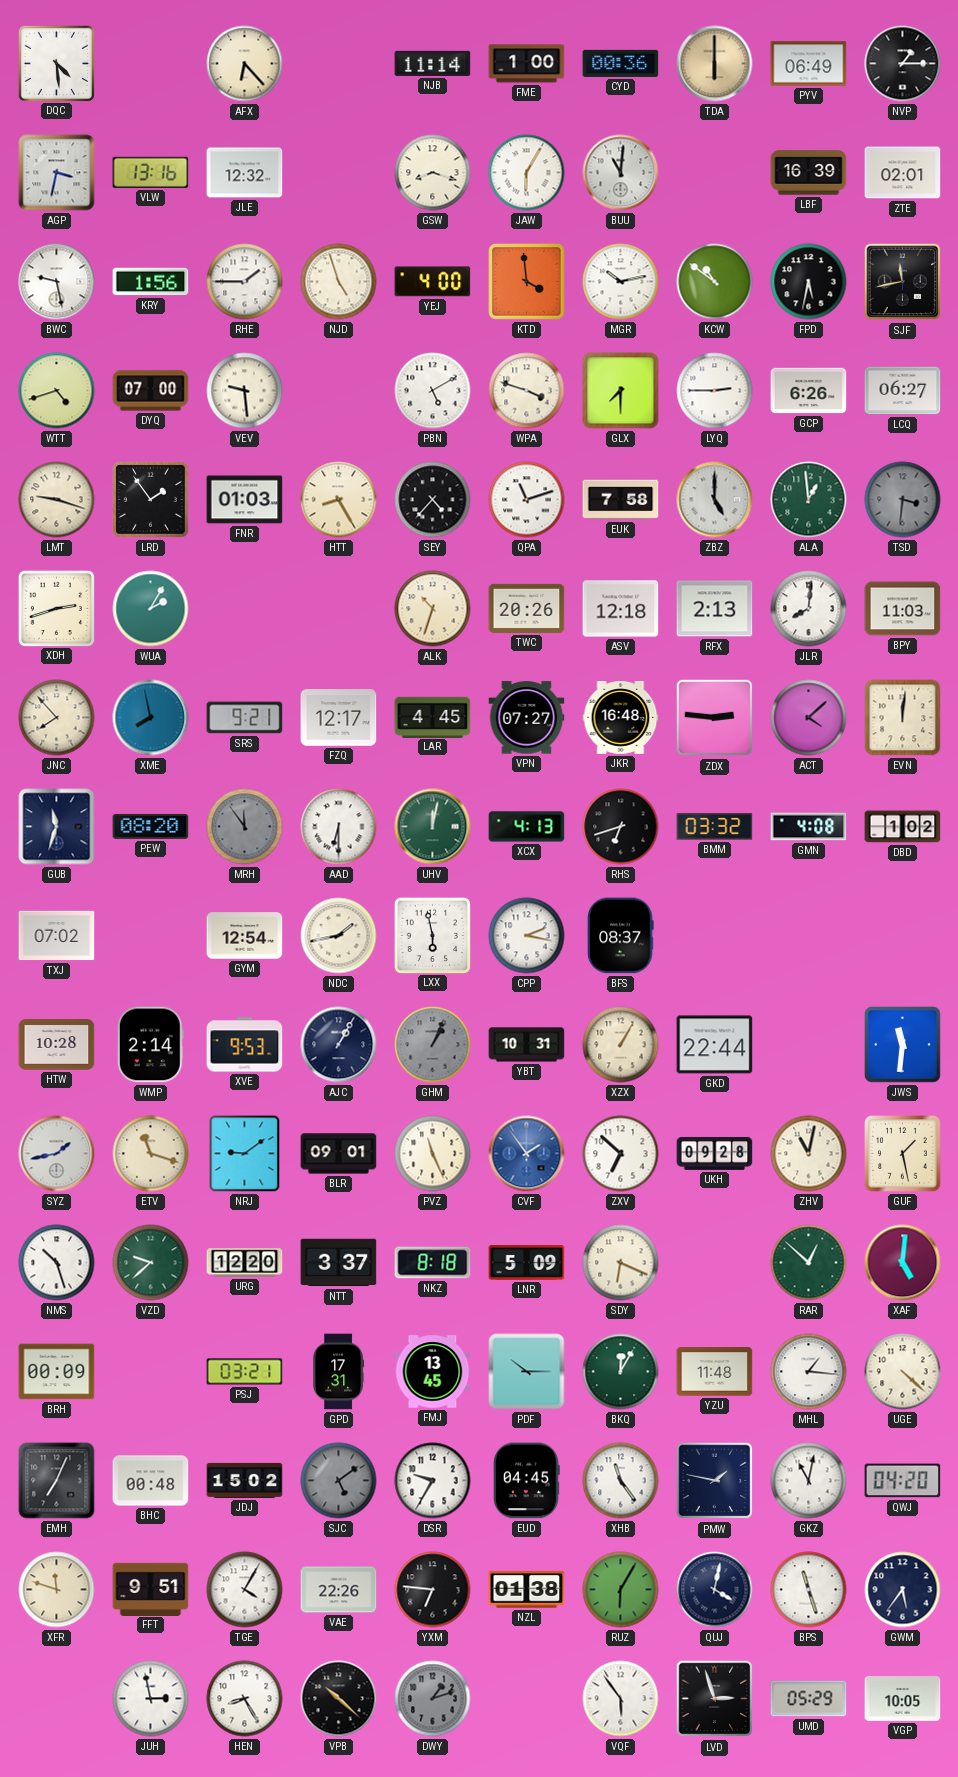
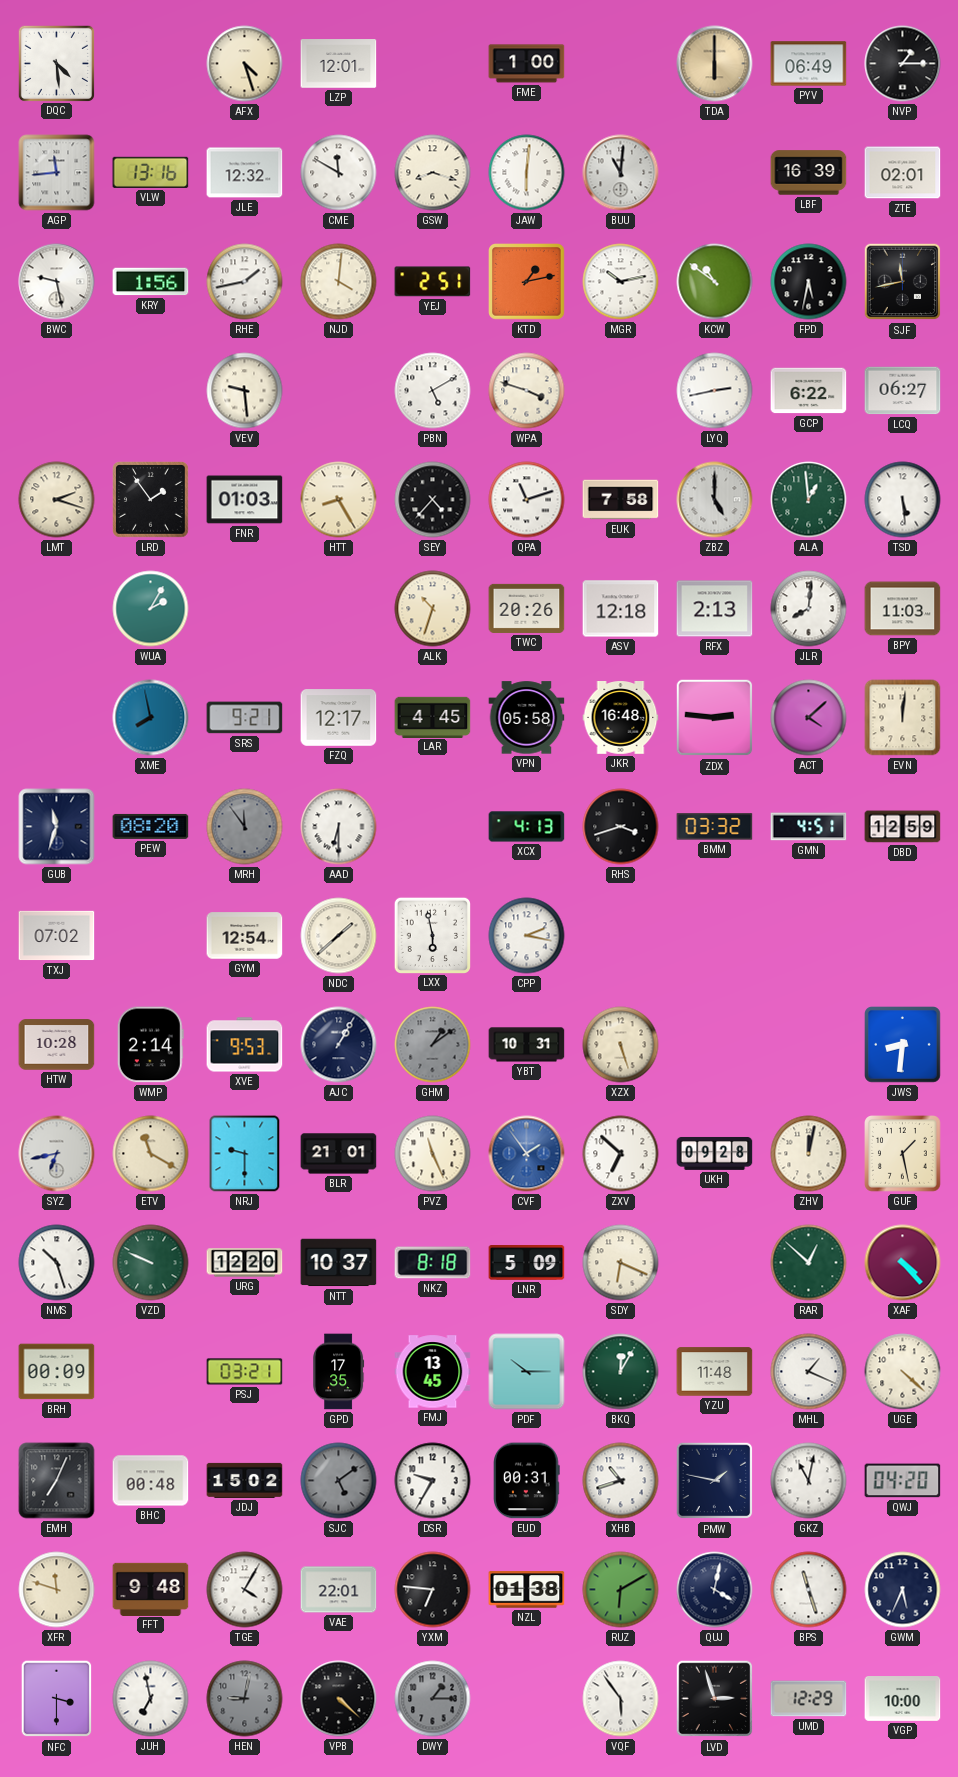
AFX: 6:23 -> 4:27 (245, 64)
LZP: none -> 12:01 (339, 64)
NJB: 11:14 -> none (433, 63)
CYD: 00:36 -> none (621, 63)
AGP: 3:32 -> 11:44 (57, 173)
CME: none -> 11:50 (339, 173)
JAW: 6:05 -> 6:01 (527, 173)
RHE: 1:45 -> 1:43 (245, 282)
NJD: 4:57 -> 4:01 (339, 282)
YEJ: 4:00 -> 2:51 (433, 282)
KTD: 3:59 -> 1:13 (527, 282)
WTT: 4:42 -> none (57, 391)
DYQ: 07:00 -> none (151, 391)
GLX: 7:30 -> none (621, 391)
LYQ: 2:45 -> 2:43 (715, 391)
GCP: 6:26 -> 6:22 (809, 391)
LMT: 9:18 -> 2:18 (57, 500)
TSD: 3:31 -> 5:29 (903, 500)
TSD dial: grey -> white (903, 500)
XDH: 2:42 -> none (56, 608)
JNC: 7:53 -> none (57, 718)
VPN: 07:27 -> 05:58 (527, 718)
UHV: 12:02 -> none (433, 827)
RHS: 6:42 -> 3:42 (621, 827)
GMN: 4:08 -> 4:51 (809, 827)
DBD: 1:02 -> 12:59 (903, 827)
NDC: 1:43 -> 1:38 (339, 936)
BFS: 08:37 -> none (620, 936)
GHM: 1:04 -> 1:09 (433, 1045)
XZX: 1:05 -> 5:27 (621, 1045)
GKD: 22:44 -> none (715, 1045)
JWS: 11:31 -> 8:31 (903, 1045)
SYZ: 1:43 -> 6:43 (57, 1154)
ETV: 11:18 -> 11:20 (151, 1154)
NRJ: 9:09 -> 9:30 (245, 1154)
BLR: 09:01 -> 21:01 (339, 1154)
ZHV: 11:02 -> 12:02 (809, 1154)
VZD: 9:38 -> 9:49 (151, 1263)
NTT: 3:37 -> 10:37 (339, 1263)
XAF: 5:01 -> 4:23 (903, 1263)
GPD: 17:31 -> 17:35 (339, 1372)
MHL: 1:16 -> 1:19 (809, 1372)
EUD: 04:45 -> 00:31 (527, 1481)
XHB: 11:24 -> 10:42 (621, 1481)
FFT: 9:51 -> 9:48 (151, 1589)
VAE: 22:26 -> 22:01 (339, 1590)
RUZ: 6:05 -> 6:10 (621, 1590)
GWM: 5:36 -> 5:34 (903, 1590)
NFC: none -> 3:30 (57, 1699)
JUH: 2:58 -> 6:58 (151, 1699)
HEN: 8:25 -> 9:02 (245, 1699)
HEN dial: white -> grey (245, 1699)
VPB: 10:22 -> 4:22 (339, 1699)
DWY: 1:12 -> 1:15 (433, 1699)
UMD: 05:29 -> 12:29 (809, 1699)
VGP: 10:05 -> 10:00 (903, 1699)
